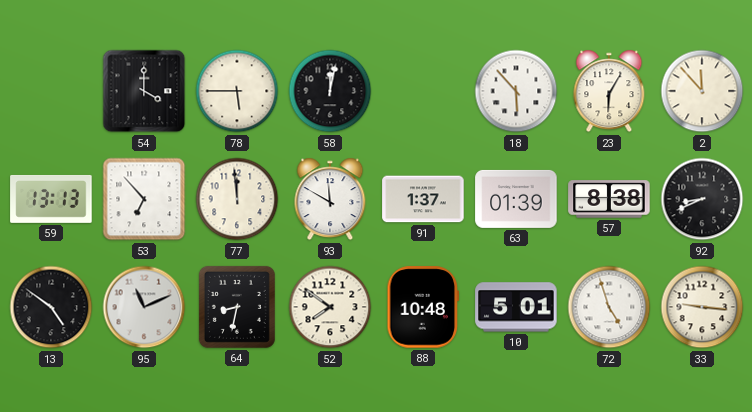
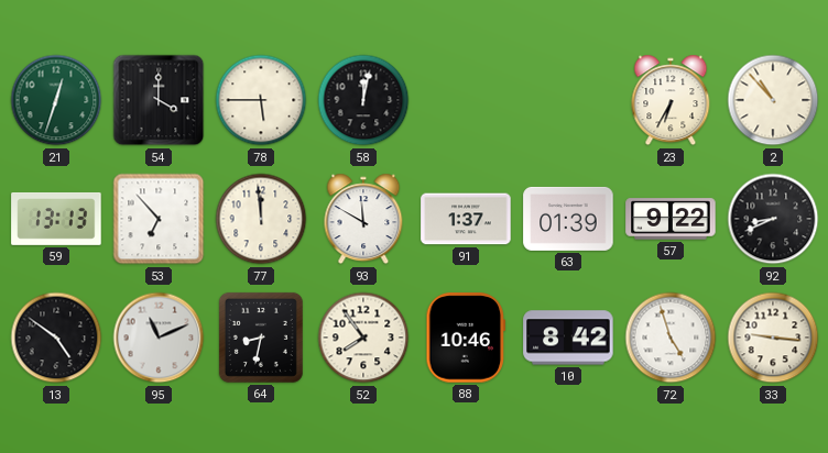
21: none -> 12:33 (56, 100)
18: 5:53 -> none (516, 91)
23: 6:05 -> 6:35 (671, 100)
2: 11:53 -> 10:53 (773, 100)
57: 8:38 -> 9:22 (671, 219)
52: 7:51 -> 7:54 (363, 338)
88: 10:48 -> 10:46 (466, 338)
10: 5:01 -> 8:42 (568, 338)
